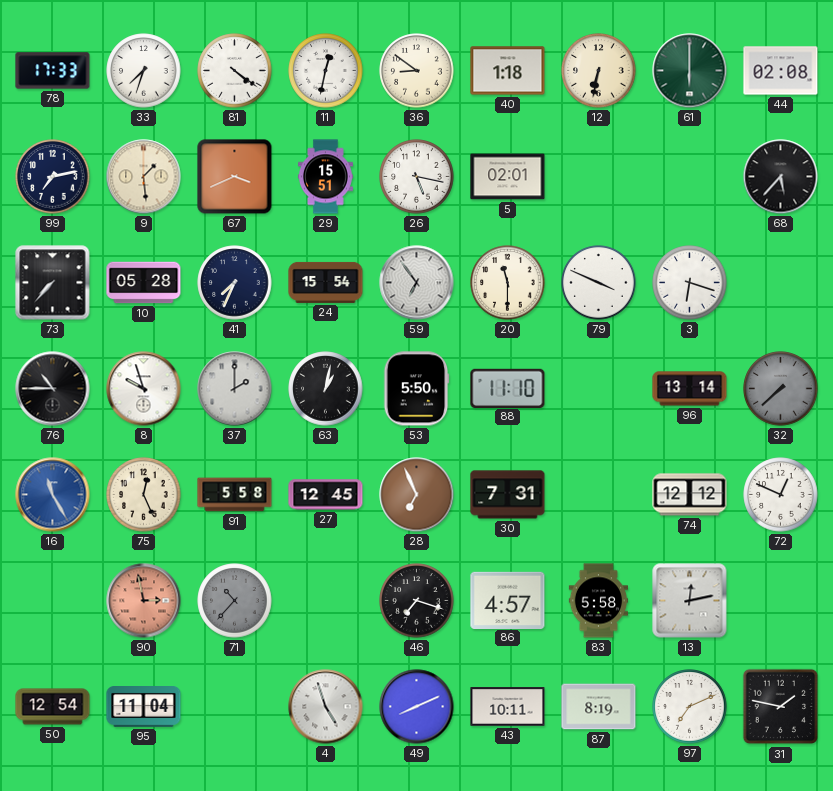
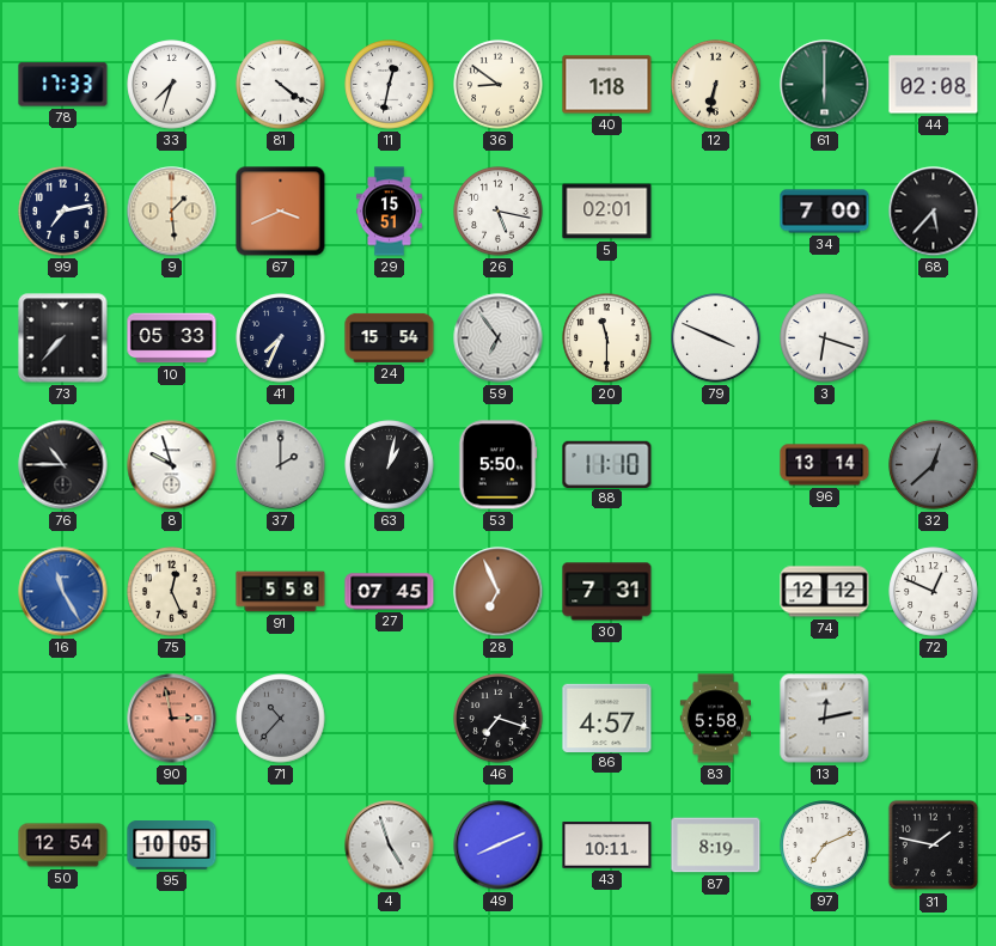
34: none -> 7:00 (825, 212)
10: 05:28 -> 05:33 (172, 338)
32: 7:38 -> 12:38 (934, 465)
27: 12:45 -> 07:45 (390, 592)
95: 11:04 -> 10:05 (172, 846)
